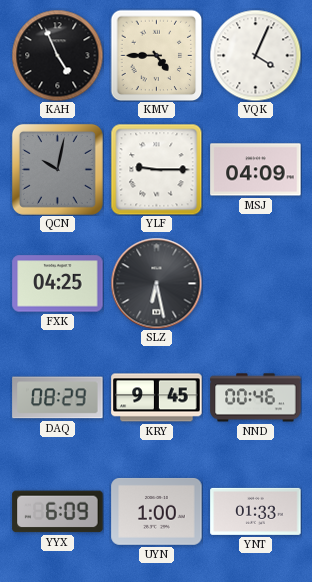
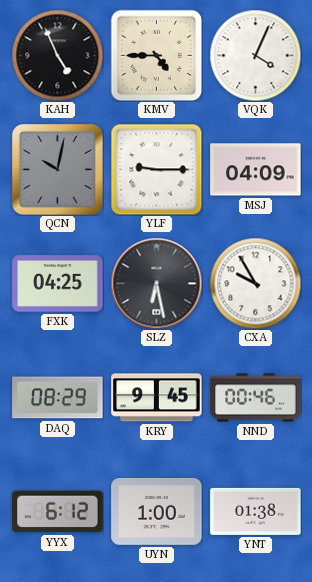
CXA: none -> 9:55 (255, 283)
YYX: 6:09 -> 6:12 (58, 512)
YNT: 01:33 -> 01:38 (256, 511)
